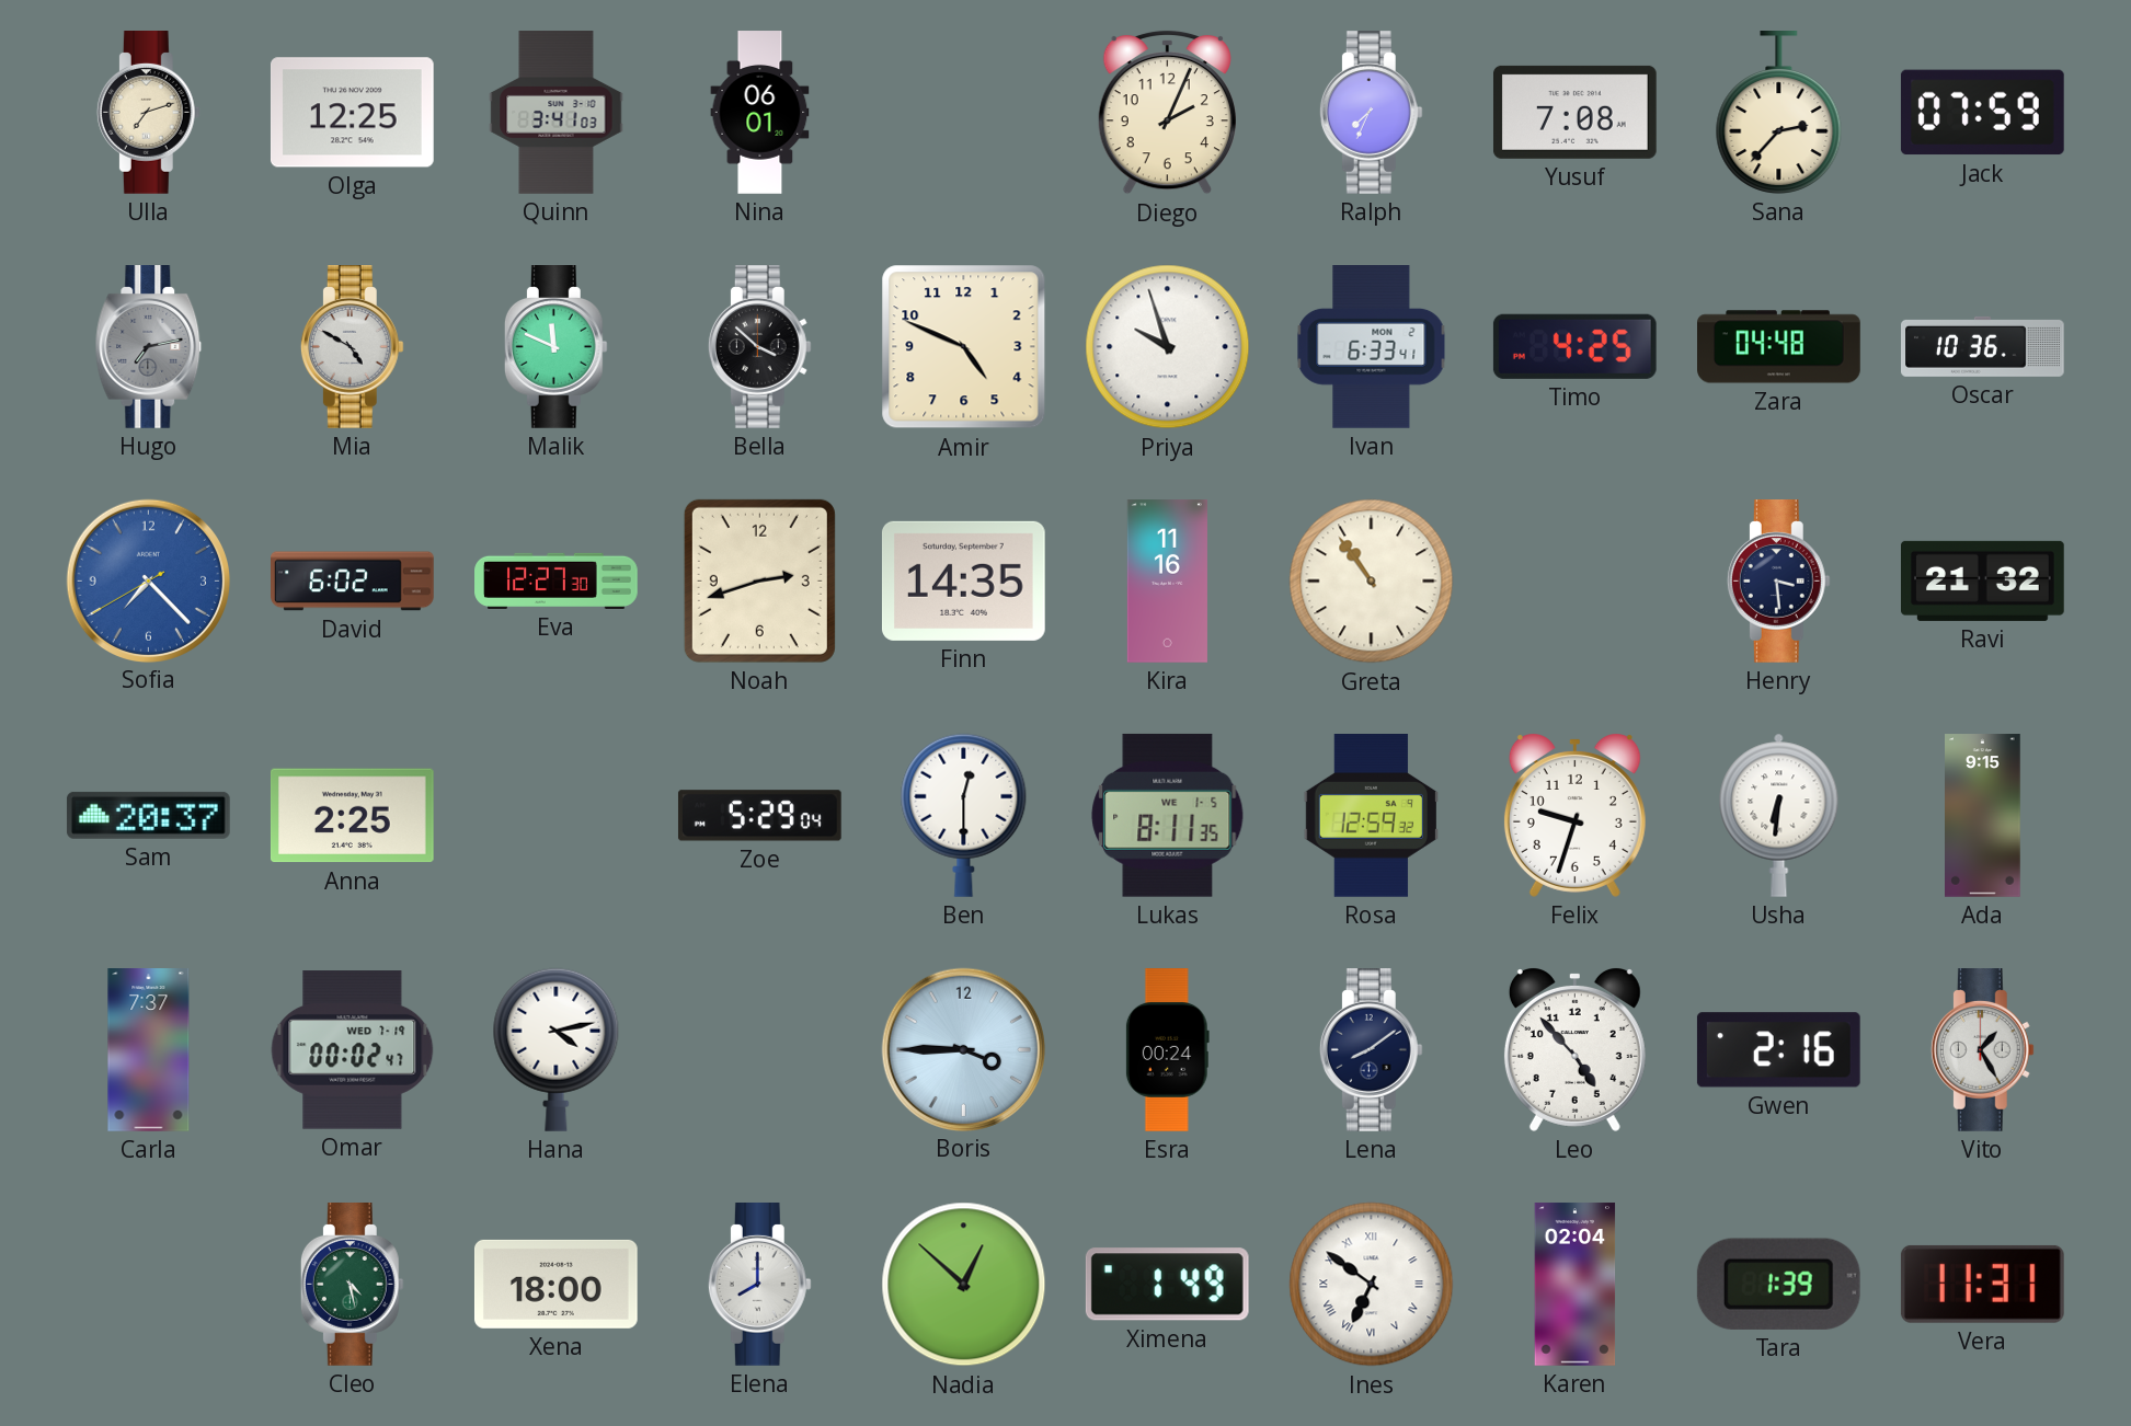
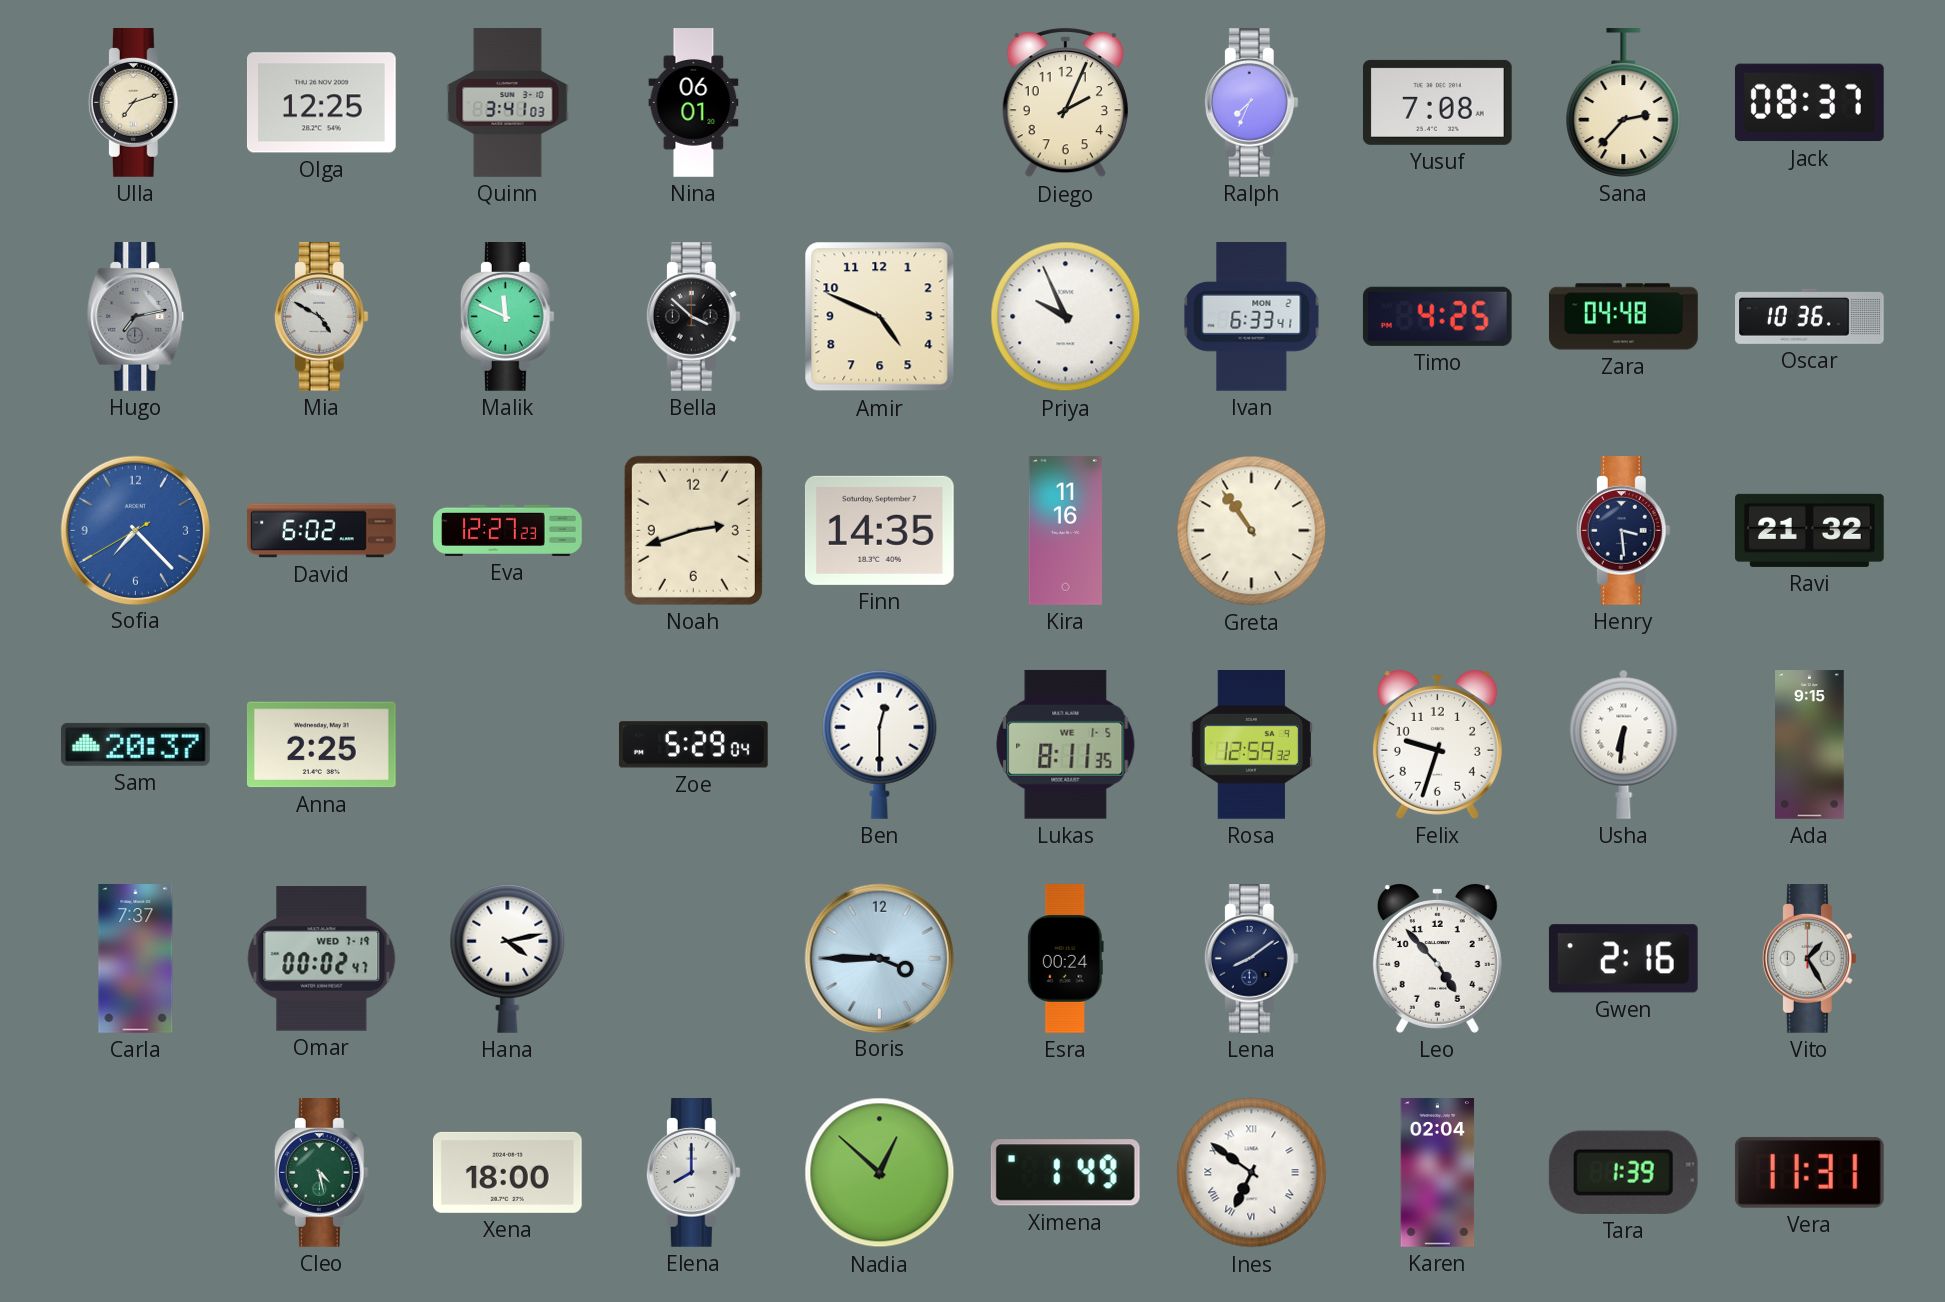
Jack: 07:59 -> 08:37 (1809, 103)
Priya: 9:57 -> 9:56 (1066, 317)
Eva: 12:27:30 -> 12:27:23 (508, 530)
